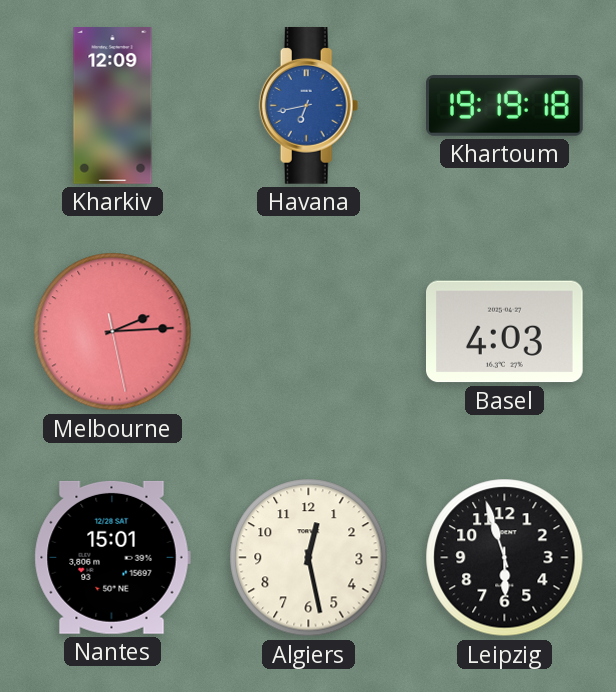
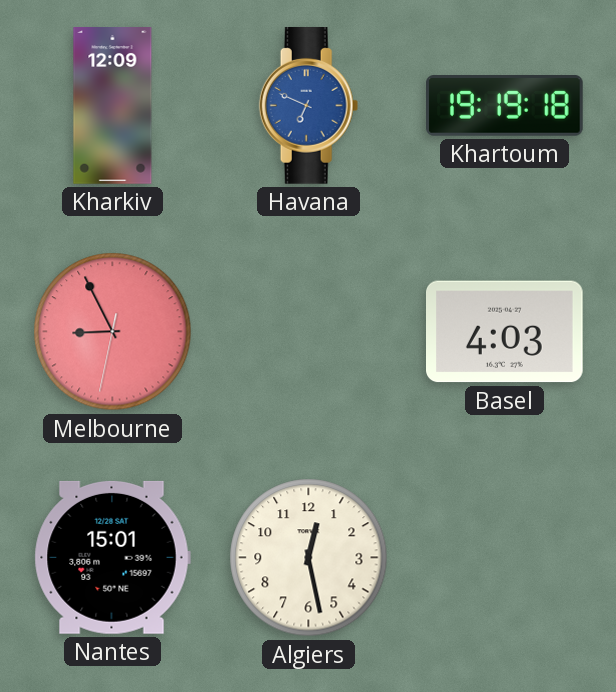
Havana: 6:43 -> 6:49 (309, 106)
Melbourne: 2:14 -> 8:55 (113, 332)
Leipzig: 5:57 -> none (505, 558)
